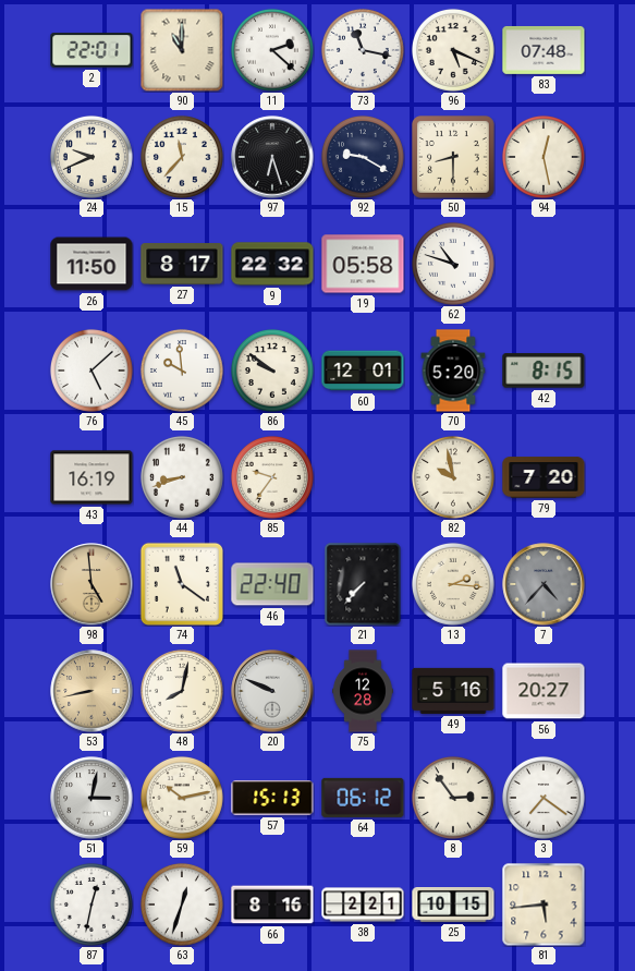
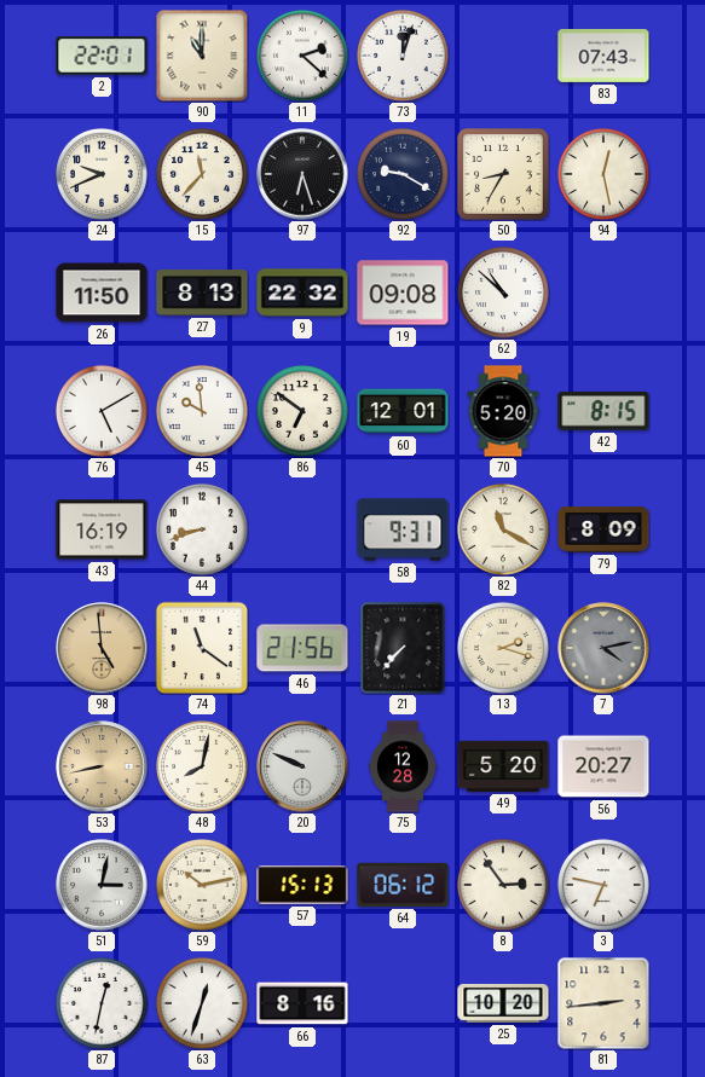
73: 11:17 -> 12:03 (403, 56)
96: 5:19 -> none (453, 50)
83: 07:48 -> 07:43 (603, 56)
50: 8:30 -> 8:35 (504, 175)
27: 8:17 -> 8:13 (202, 293)
19: 05:58 -> 09:08 (403, 293)
62: 10:48 -> 10:52 (503, 293)
76: 5:08 -> 5:10 (102, 411)
86: 9:51 -> 6:51 (302, 411)
85: 9:36 -> none (272, 477)
58: none -> 9:31 (403, 529)
82: 9:58 -> 11:20 (503, 529)
79: 7:20 -> 8:09 (603, 529)
46: 22:40 -> 21:56 (302, 648)
13: 2:16 -> 2:18 (503, 648)
7: 4:37 -> 4:13 (603, 648)
49: 5:16 -> 5:20 (503, 766)
3: 7:21 -> 6:47 (603, 885)
38: 2:21 -> none (363, 905)
25: 10:15 -> 10:20 (503, 1004)
81: 5:44 -> 2:44 (603, 1003)
